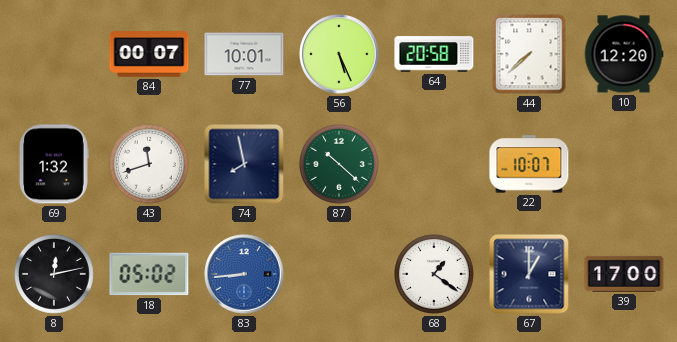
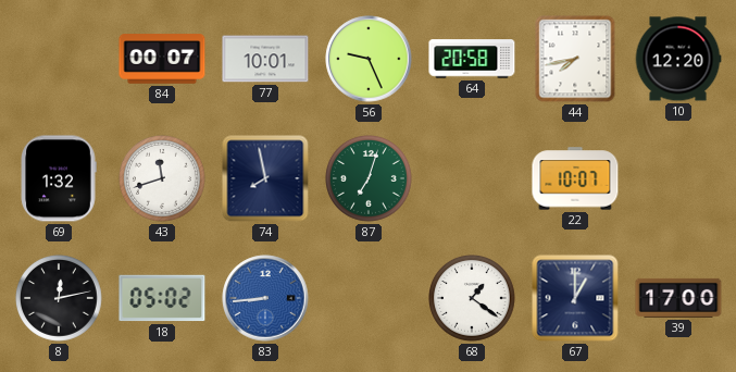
56: 5:26 -> 9:26 (369, 59)
44: 7:38 -> 7:43 (575, 59)
87: 10:22 -> 7:03 (370, 179)
